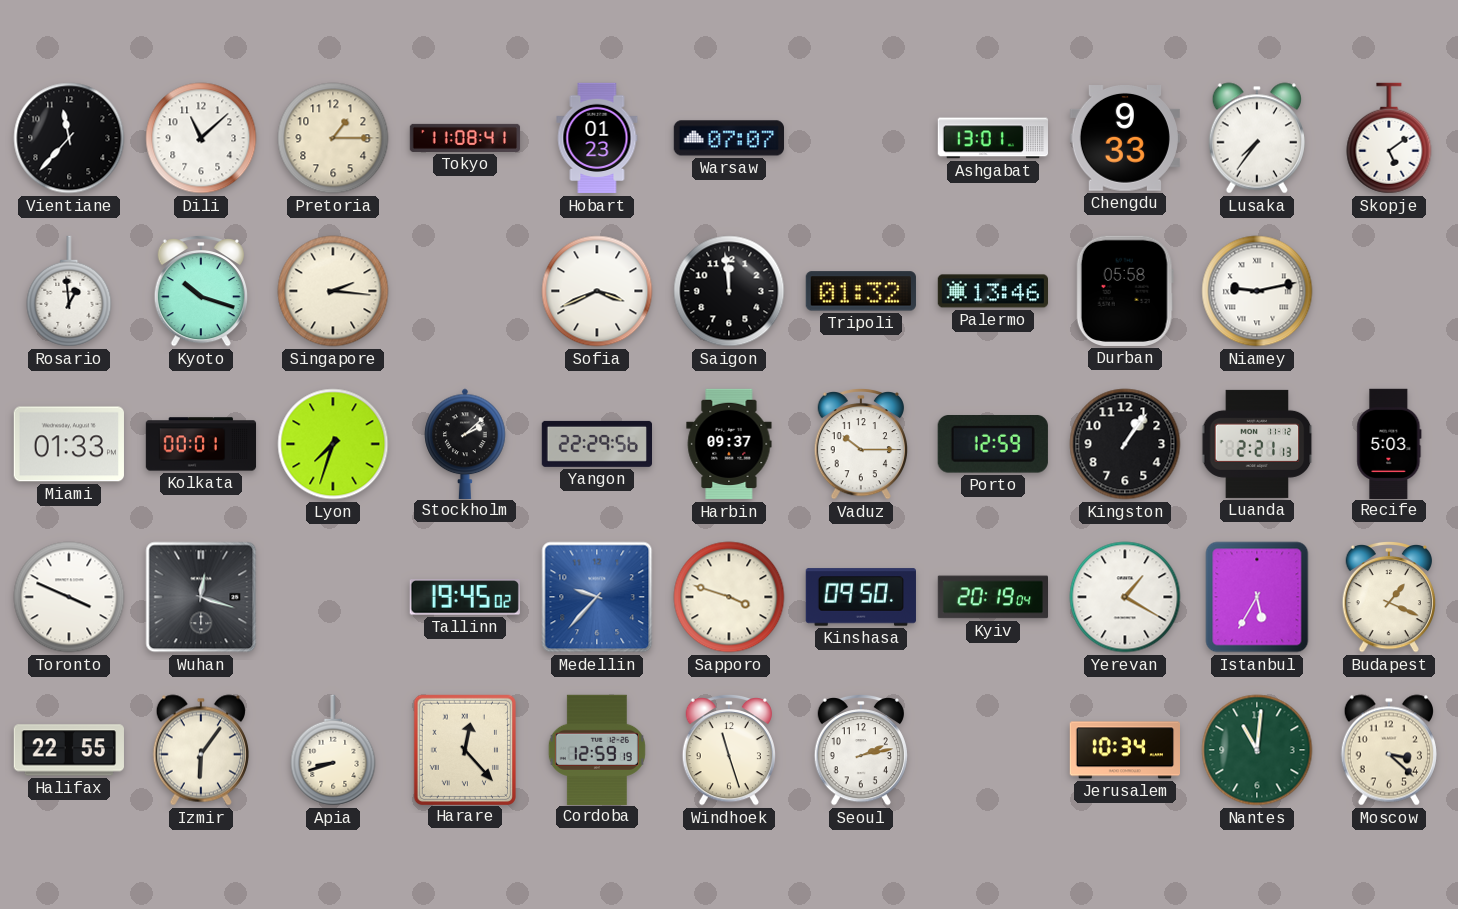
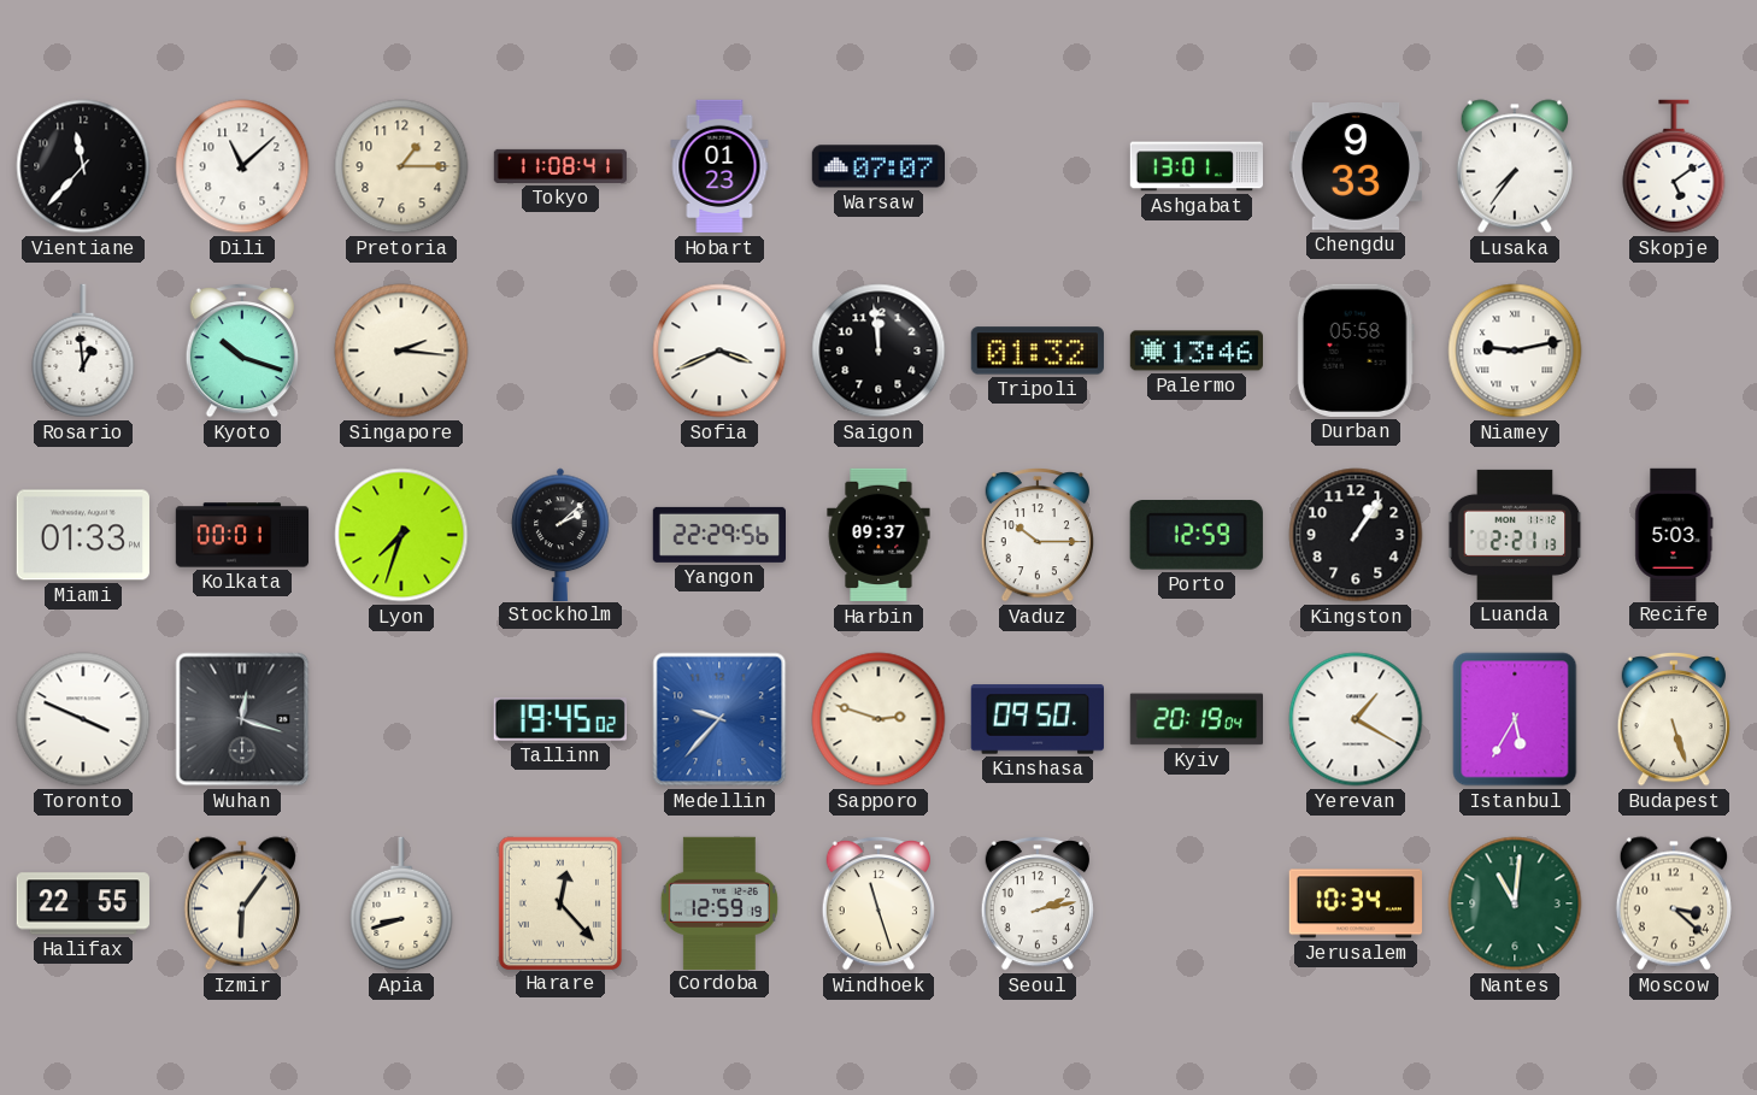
Sapporo: 3:48 -> 2:48 (878, 719)
Budapest: 1:19 -> 5:27 (1673, 719)
